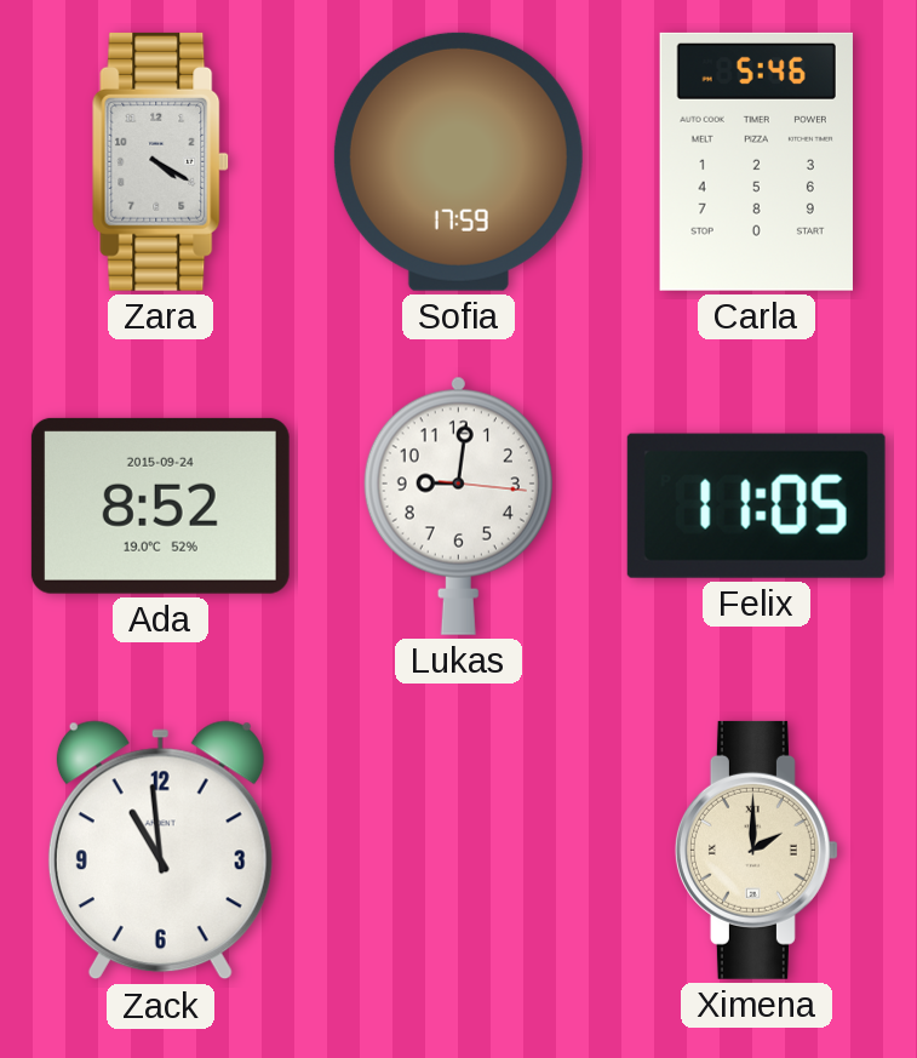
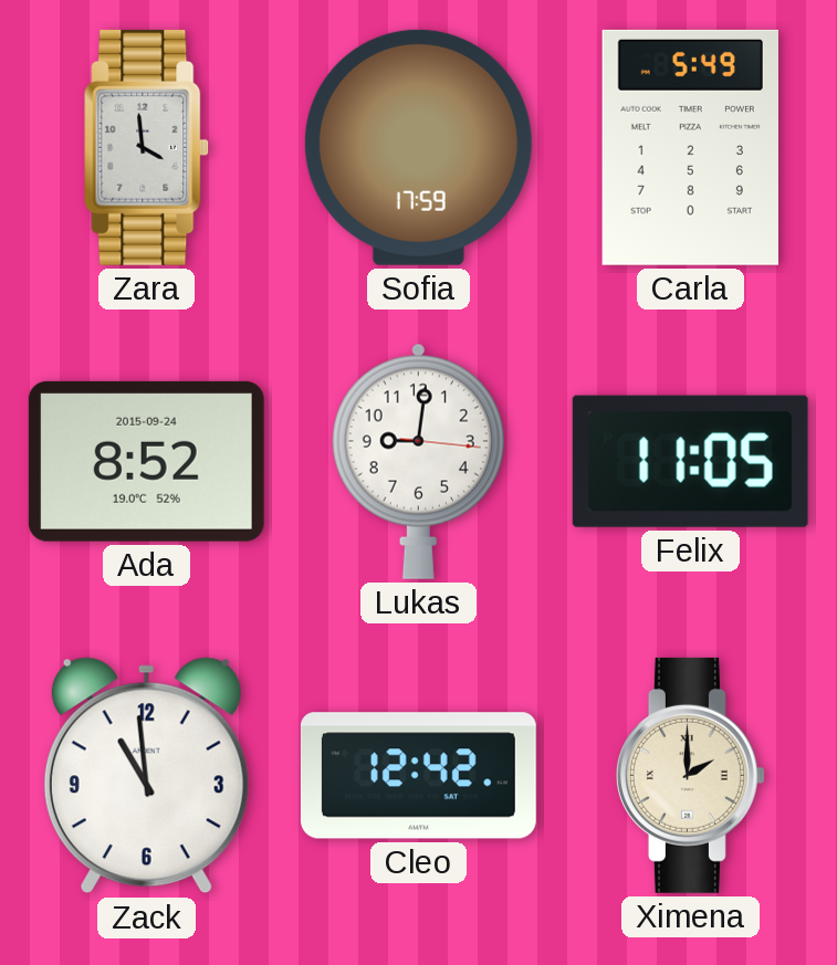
Zara: 4:20 -> 3:59 (147, 147)
Carla: 5:46 -> 5:49 (690, 147)
Cleo: none -> 12:42 (418, 776)
